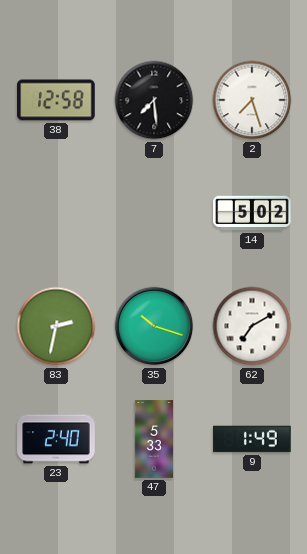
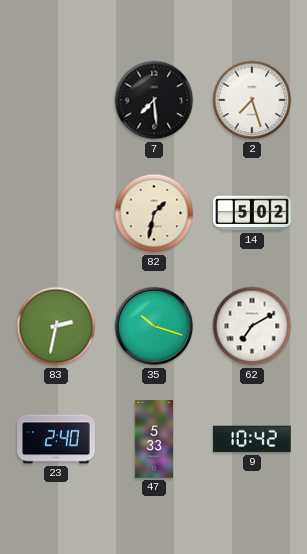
38: 12:58 -> none (56, 100)
82: none -> 1:32 (154, 213)
9: 1:49 -> 10:42 (252, 439)
